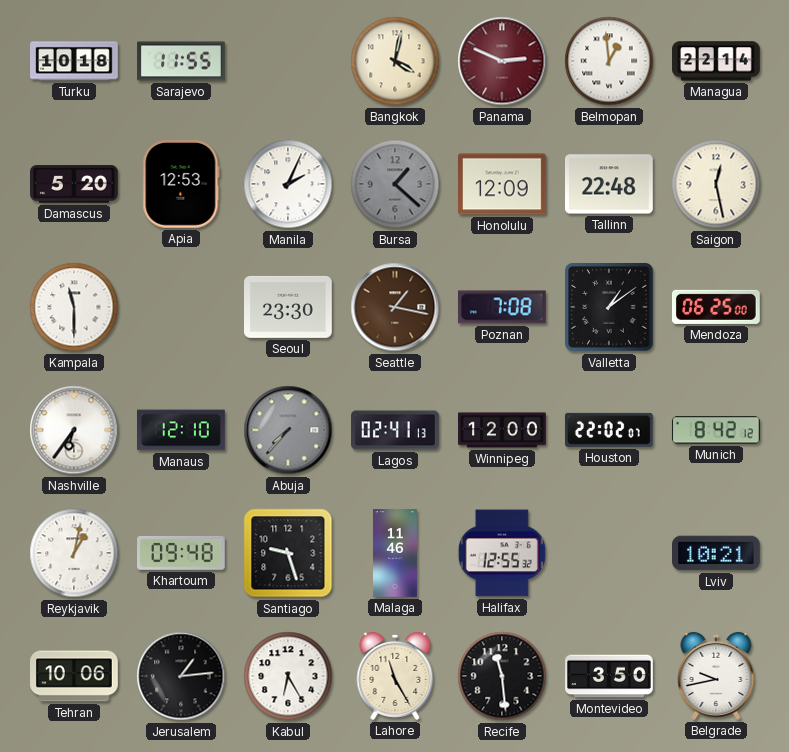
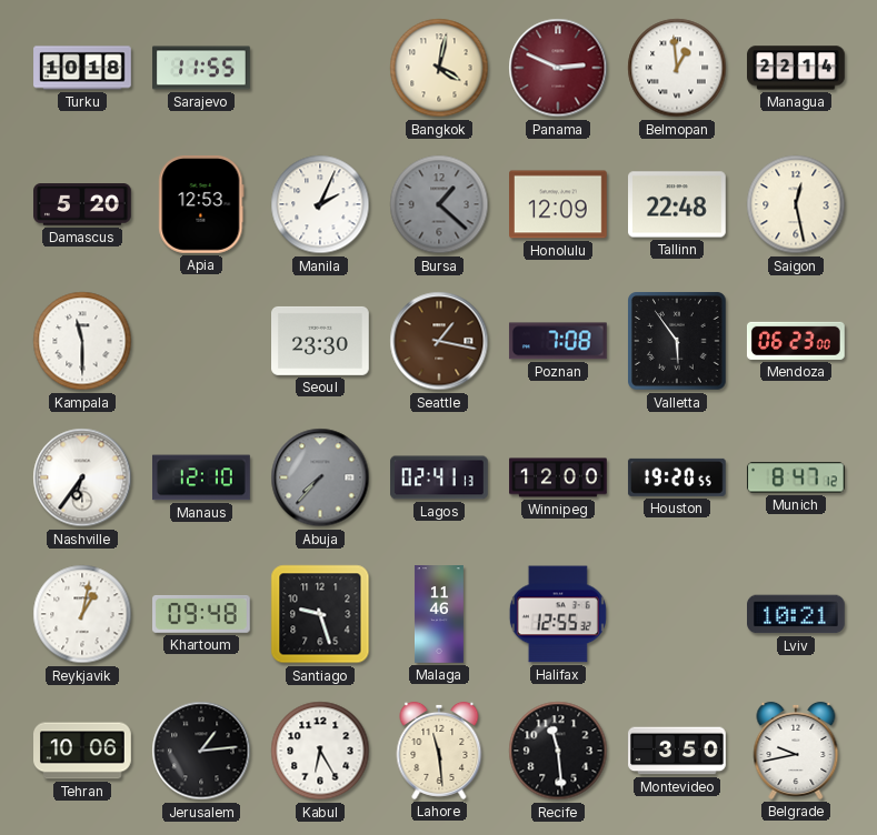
Valletta: 1:09 -> 5:54 (678, 342)
Mendoza: 06:25 -> 06:23 (796, 341)
Houston: 22:02 -> 19:20 (677, 477)
Munich: 8:42 -> 8:47 (796, 477)
Lahore: 11:25 -> 11:29 (439, 751)
